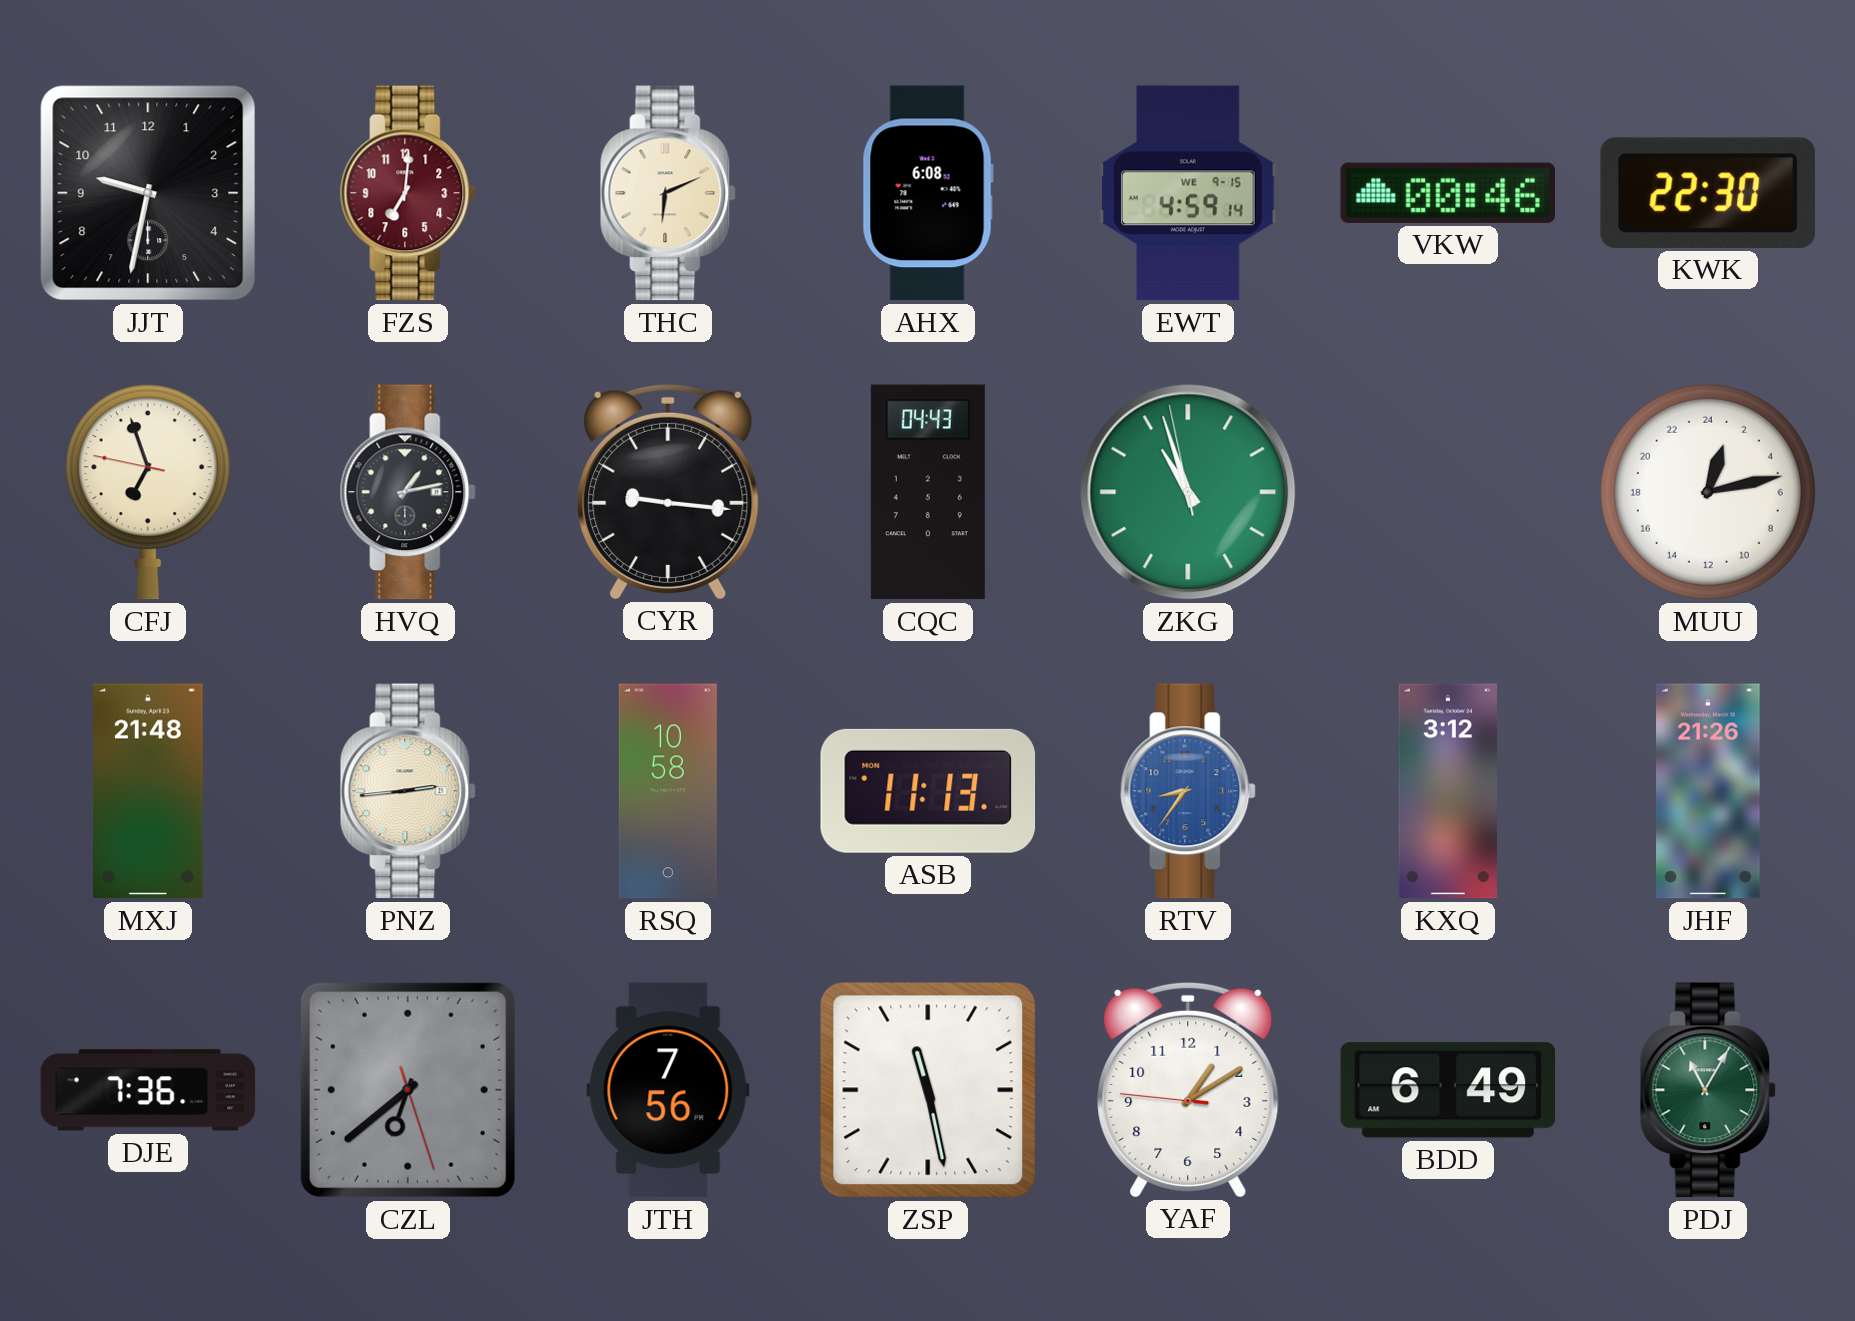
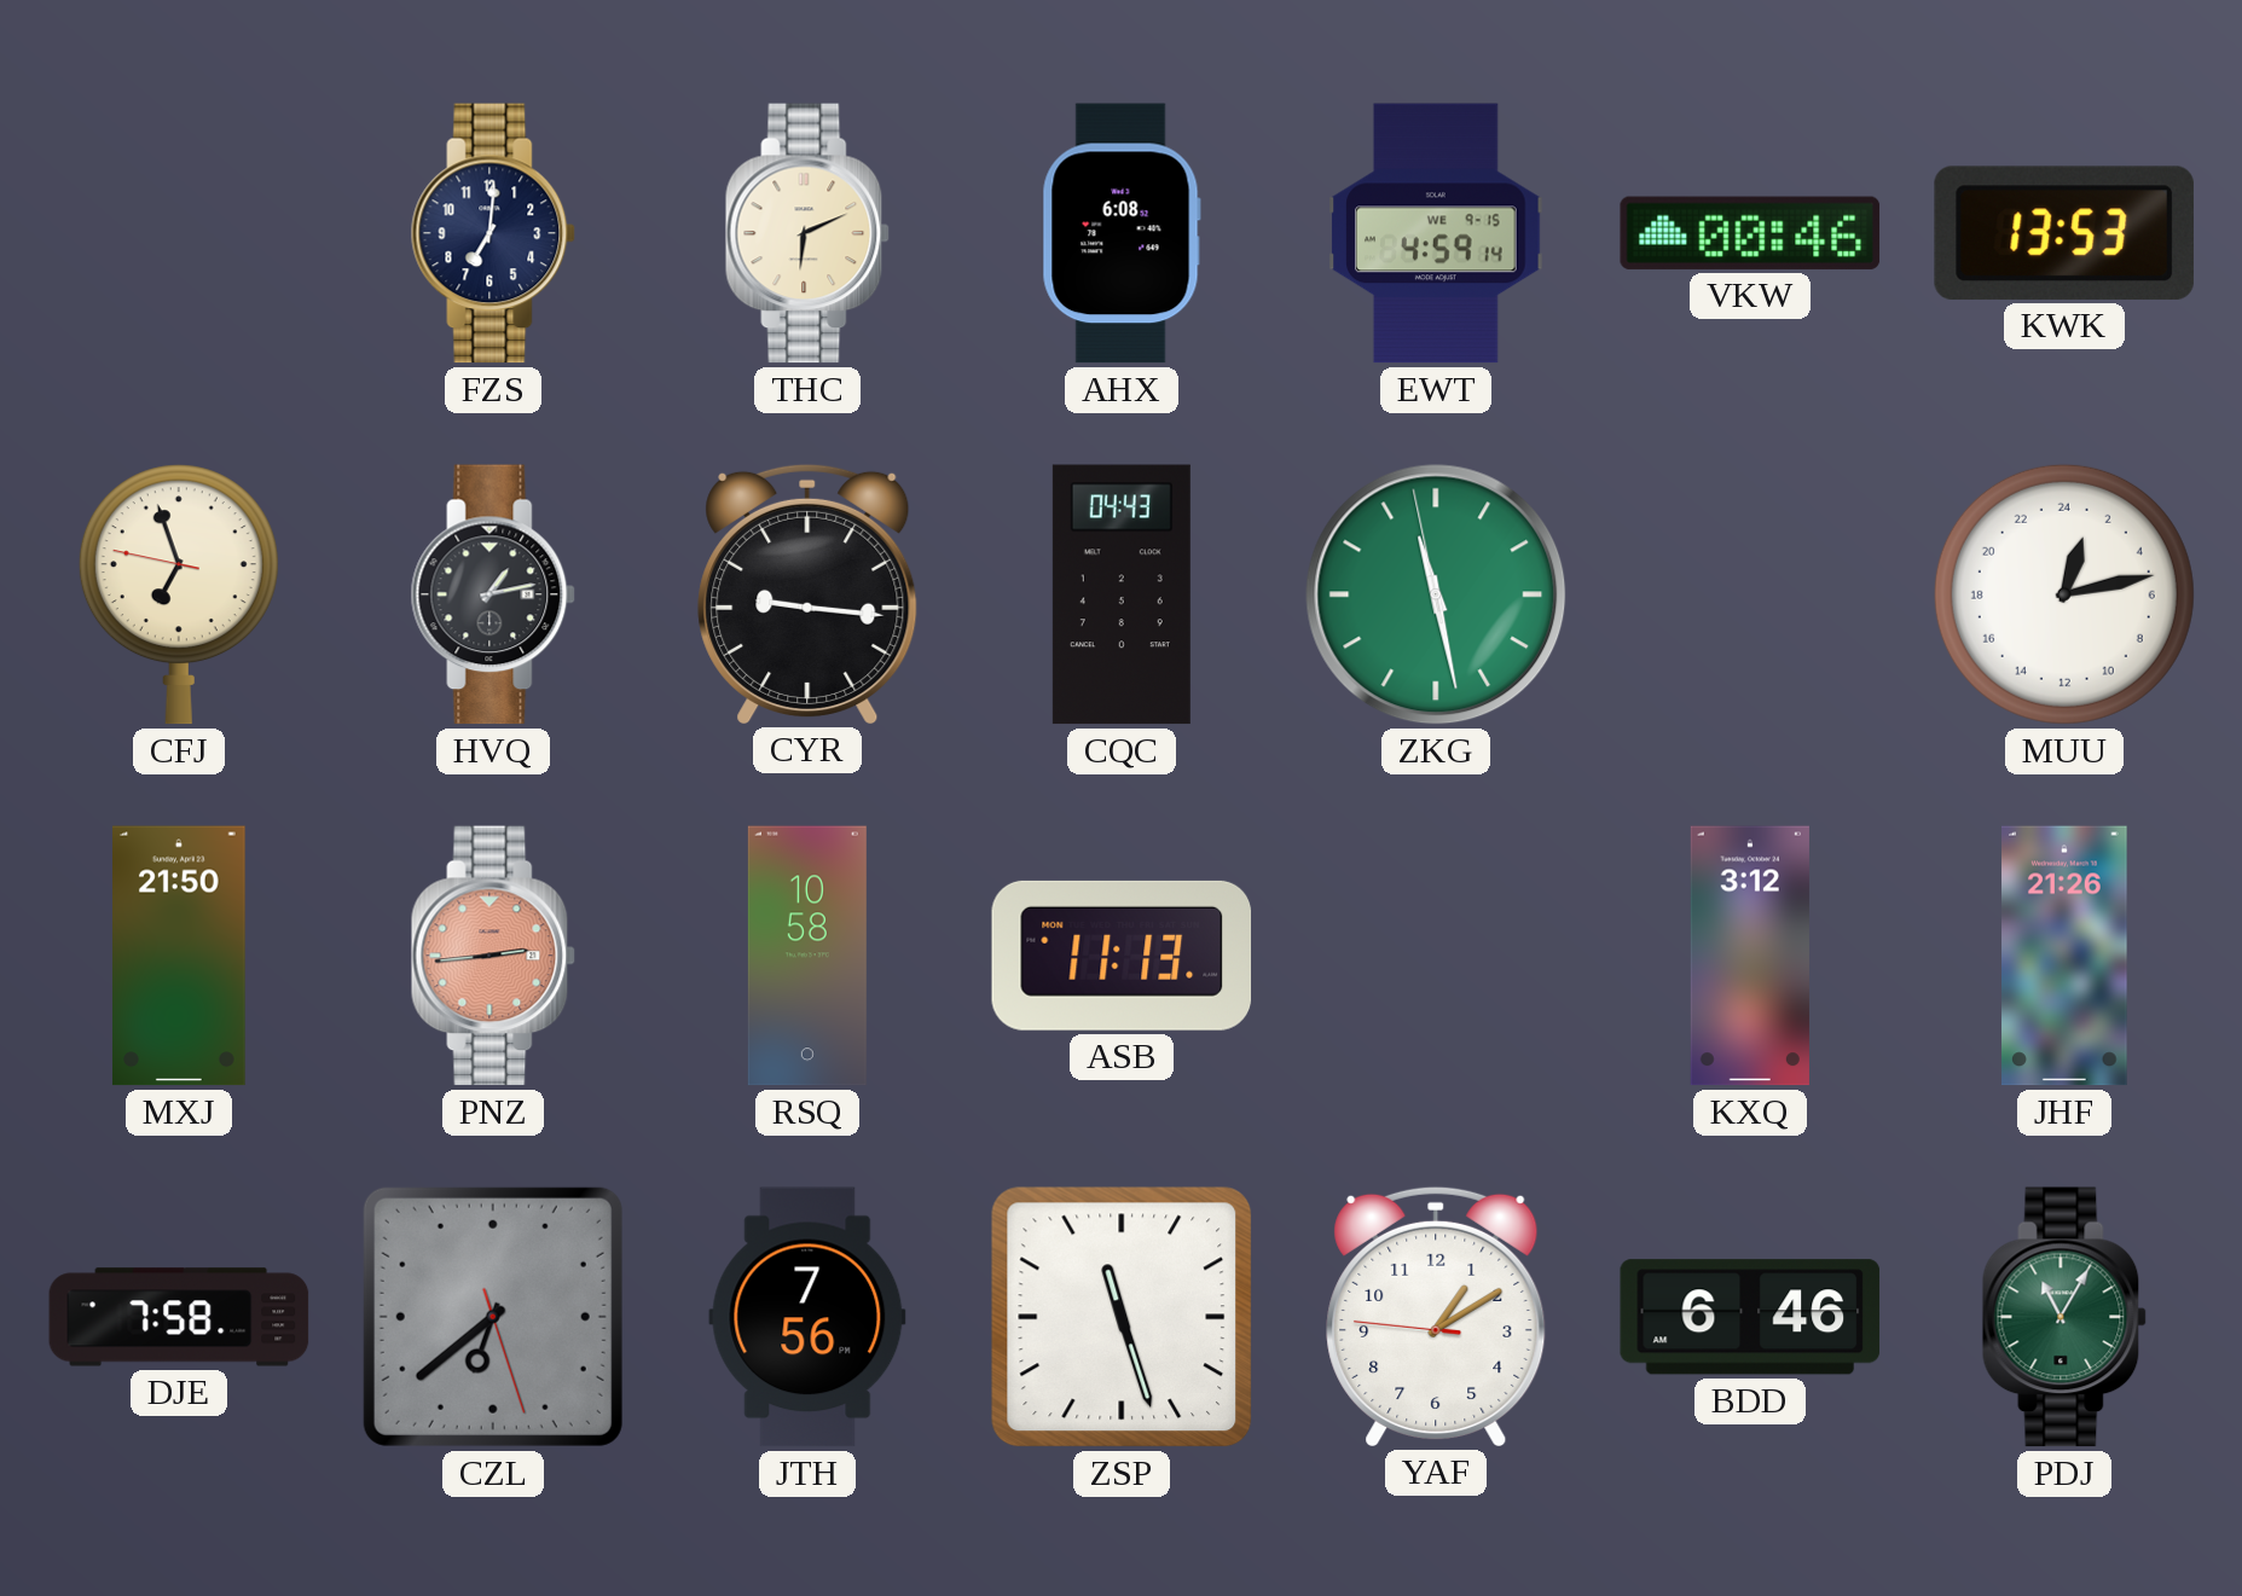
JJT: 9:32 -> none (148, 193)
FZS dial: burgundy -> navy (493, 233)
KWK: 22:30 -> 13:53 (2064, 233)
ZKG: 10:56 -> 11:27 (1436, 594)
MXJ: 21:48 -> 21:50 (180, 956)
PNZ dial: cream -> salmon (493, 956)
RTV: 8:36 -> none (1188, 791)
DJE: 7:36 -> 7:58 (179, 1317)
ZSP: 11:28 -> 11:27 (1122, 1317)
BDD: 6:49 -> 6:46 (1750, 1317)
